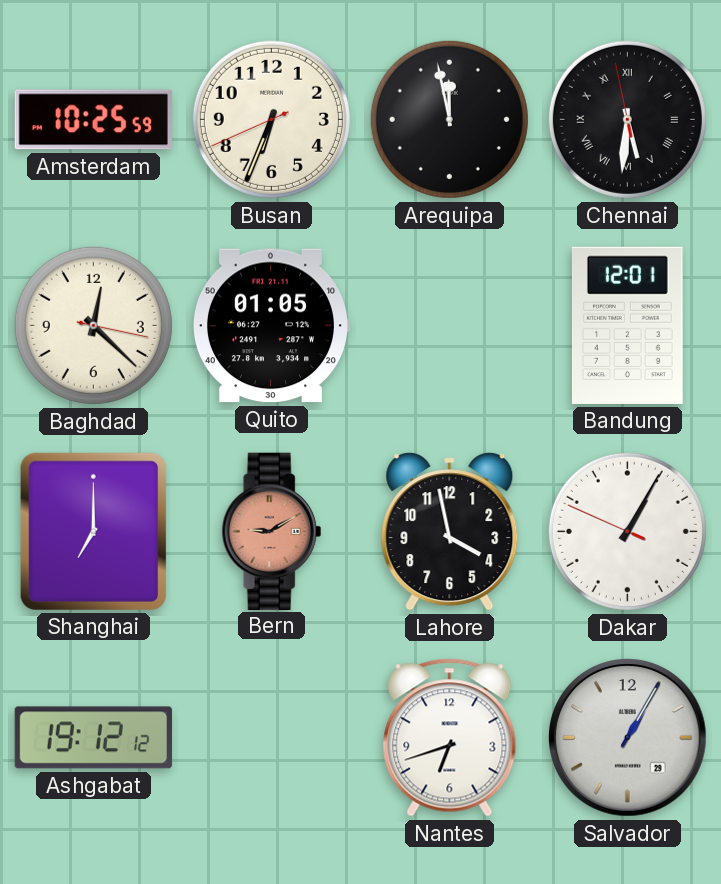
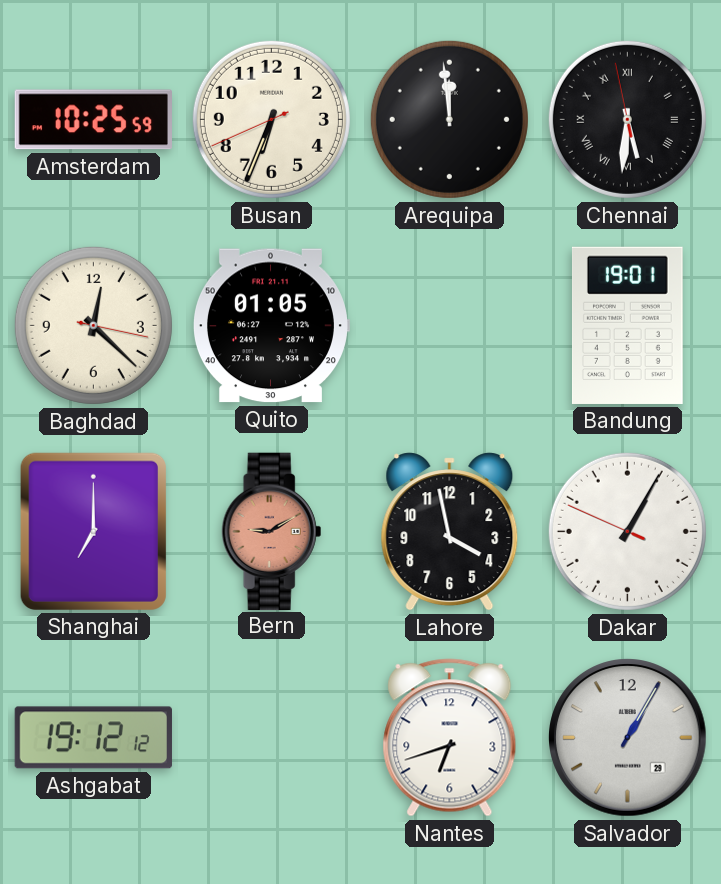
Arequipa: 11:58 -> 11:59 (449, 119)
Bandung: 12:01 -> 19:01 (627, 325)
